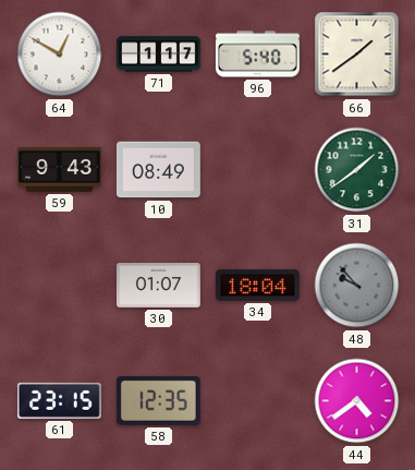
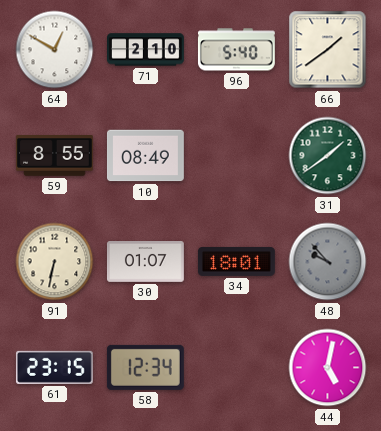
71: 1:17 -> 2:10 (146, 50)
59: 9:43 -> 8:55 (54, 156)
91: none -> 6:32 (55, 262)
34: 18:04 -> 18:01 (236, 261)
58: 12:35 -> 12:34 (145, 367)
44: 4:39 -> 5:02 (328, 368)
